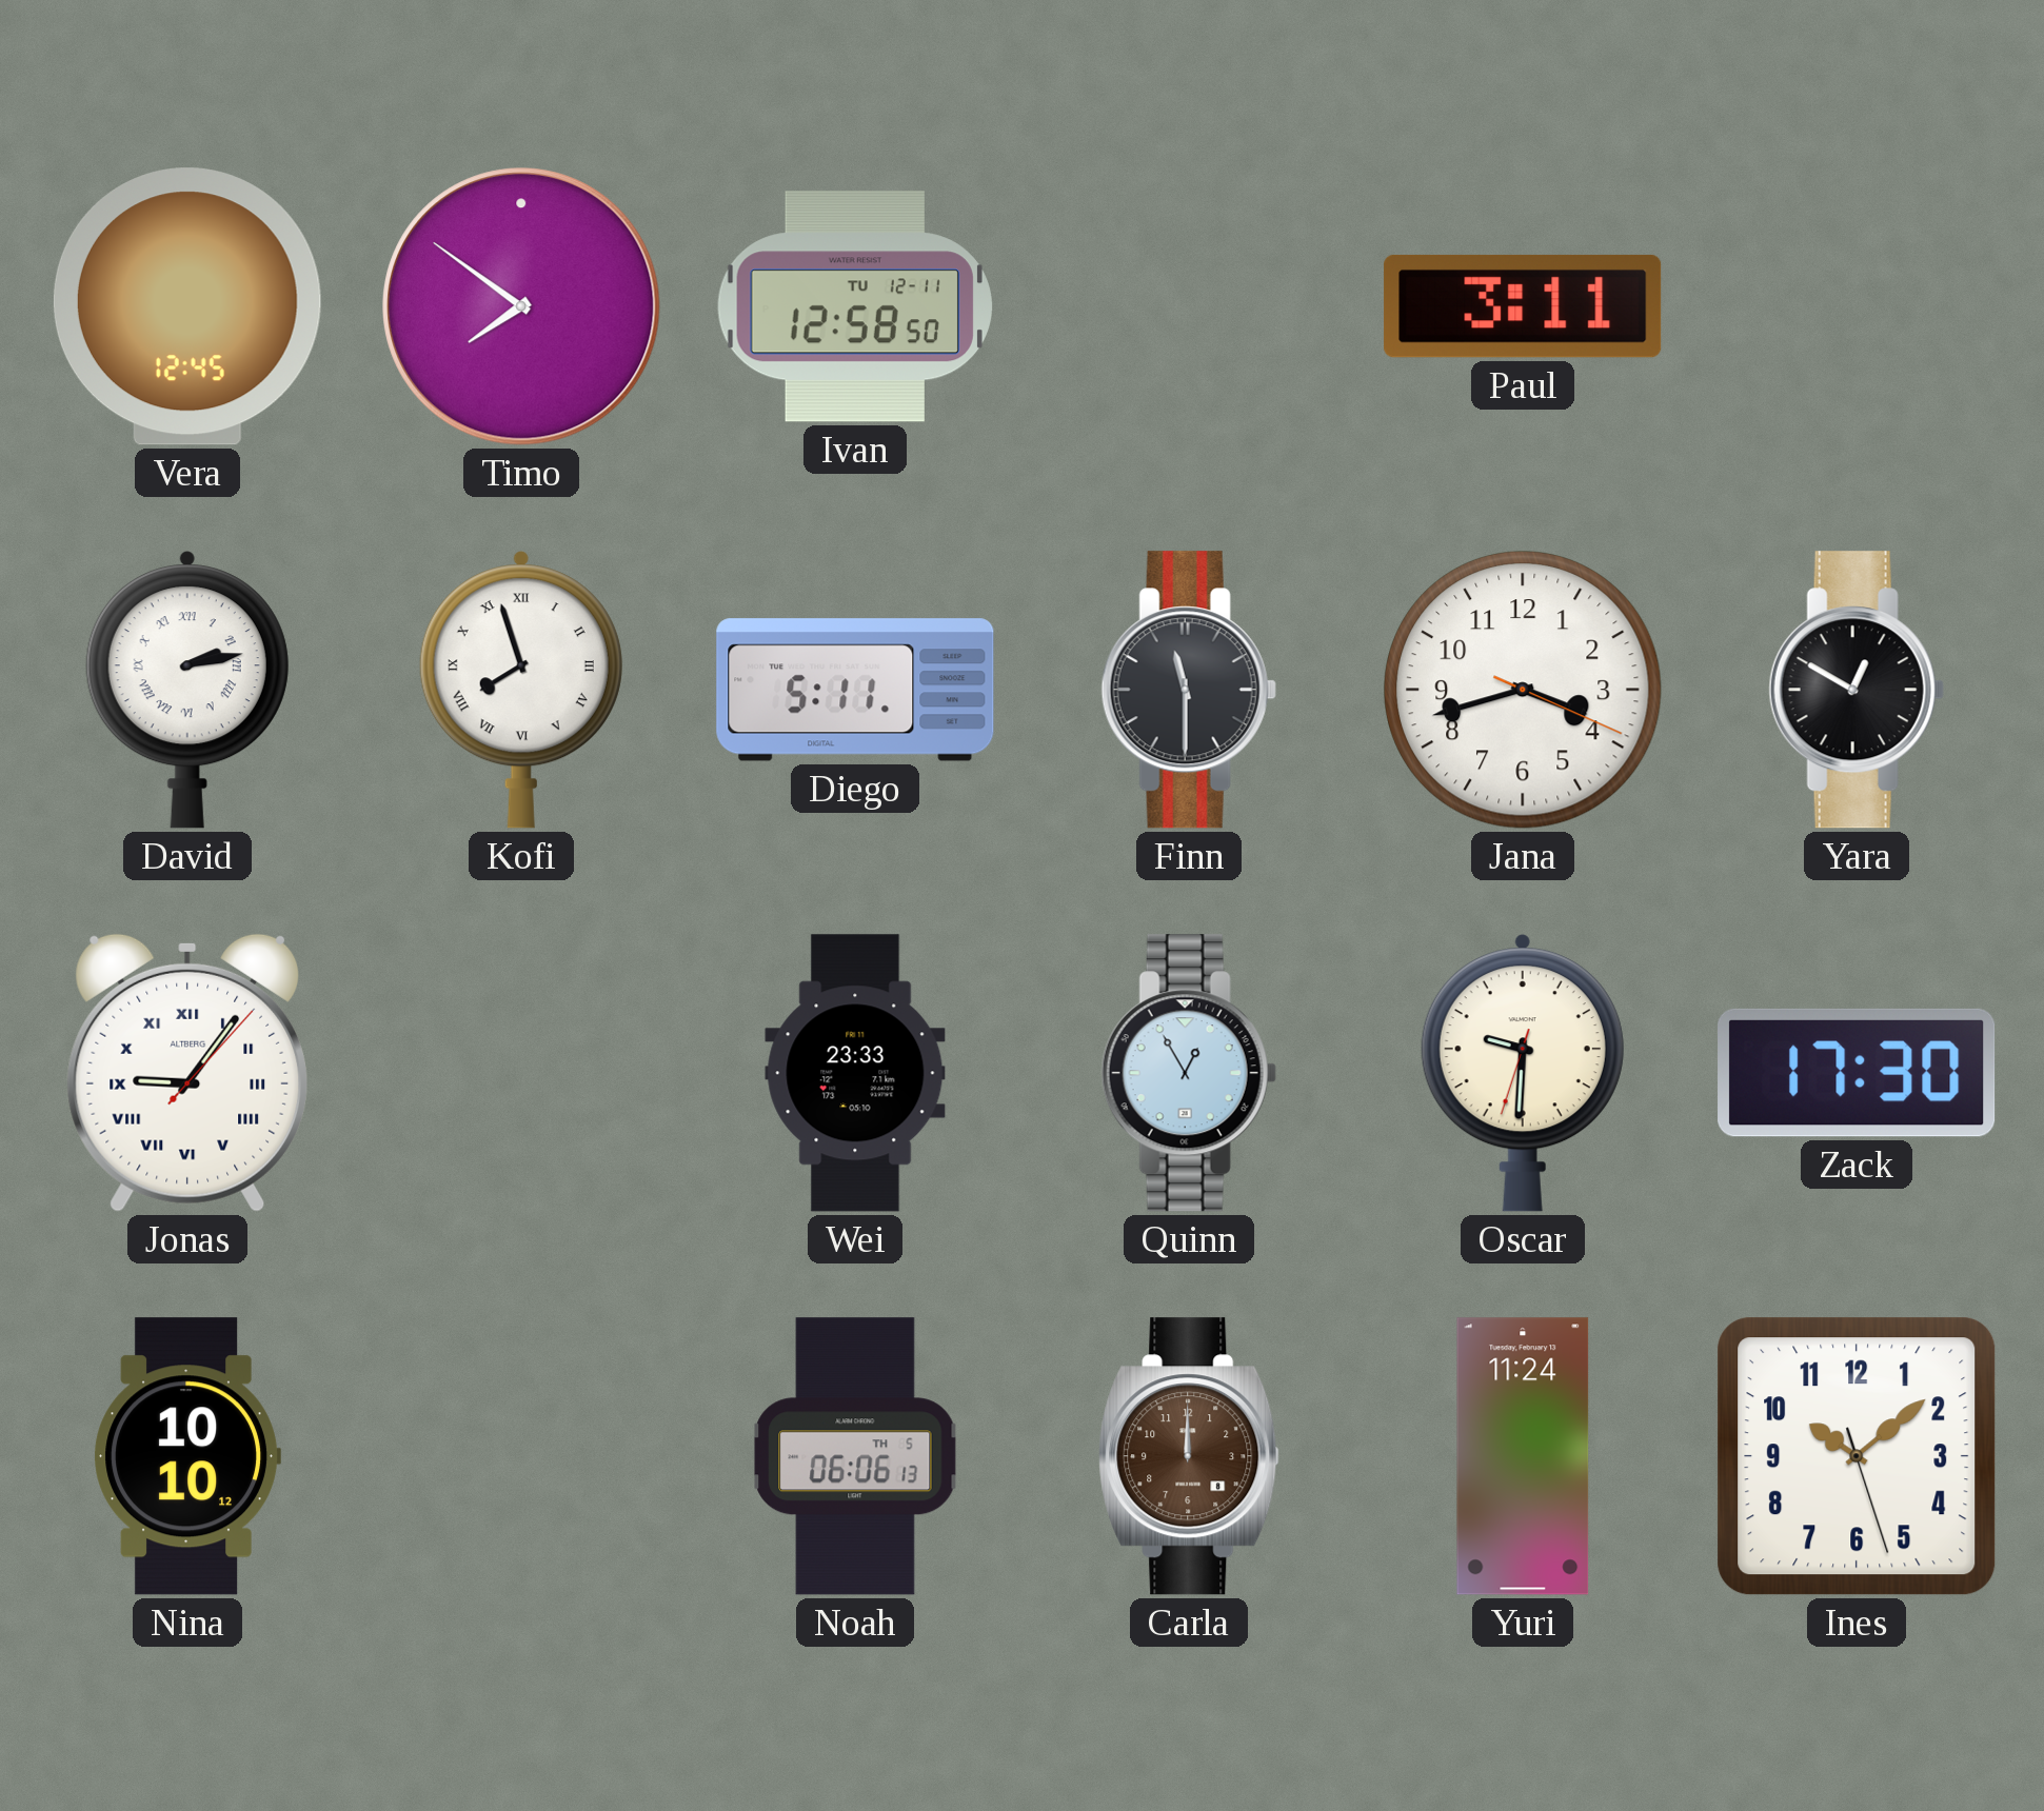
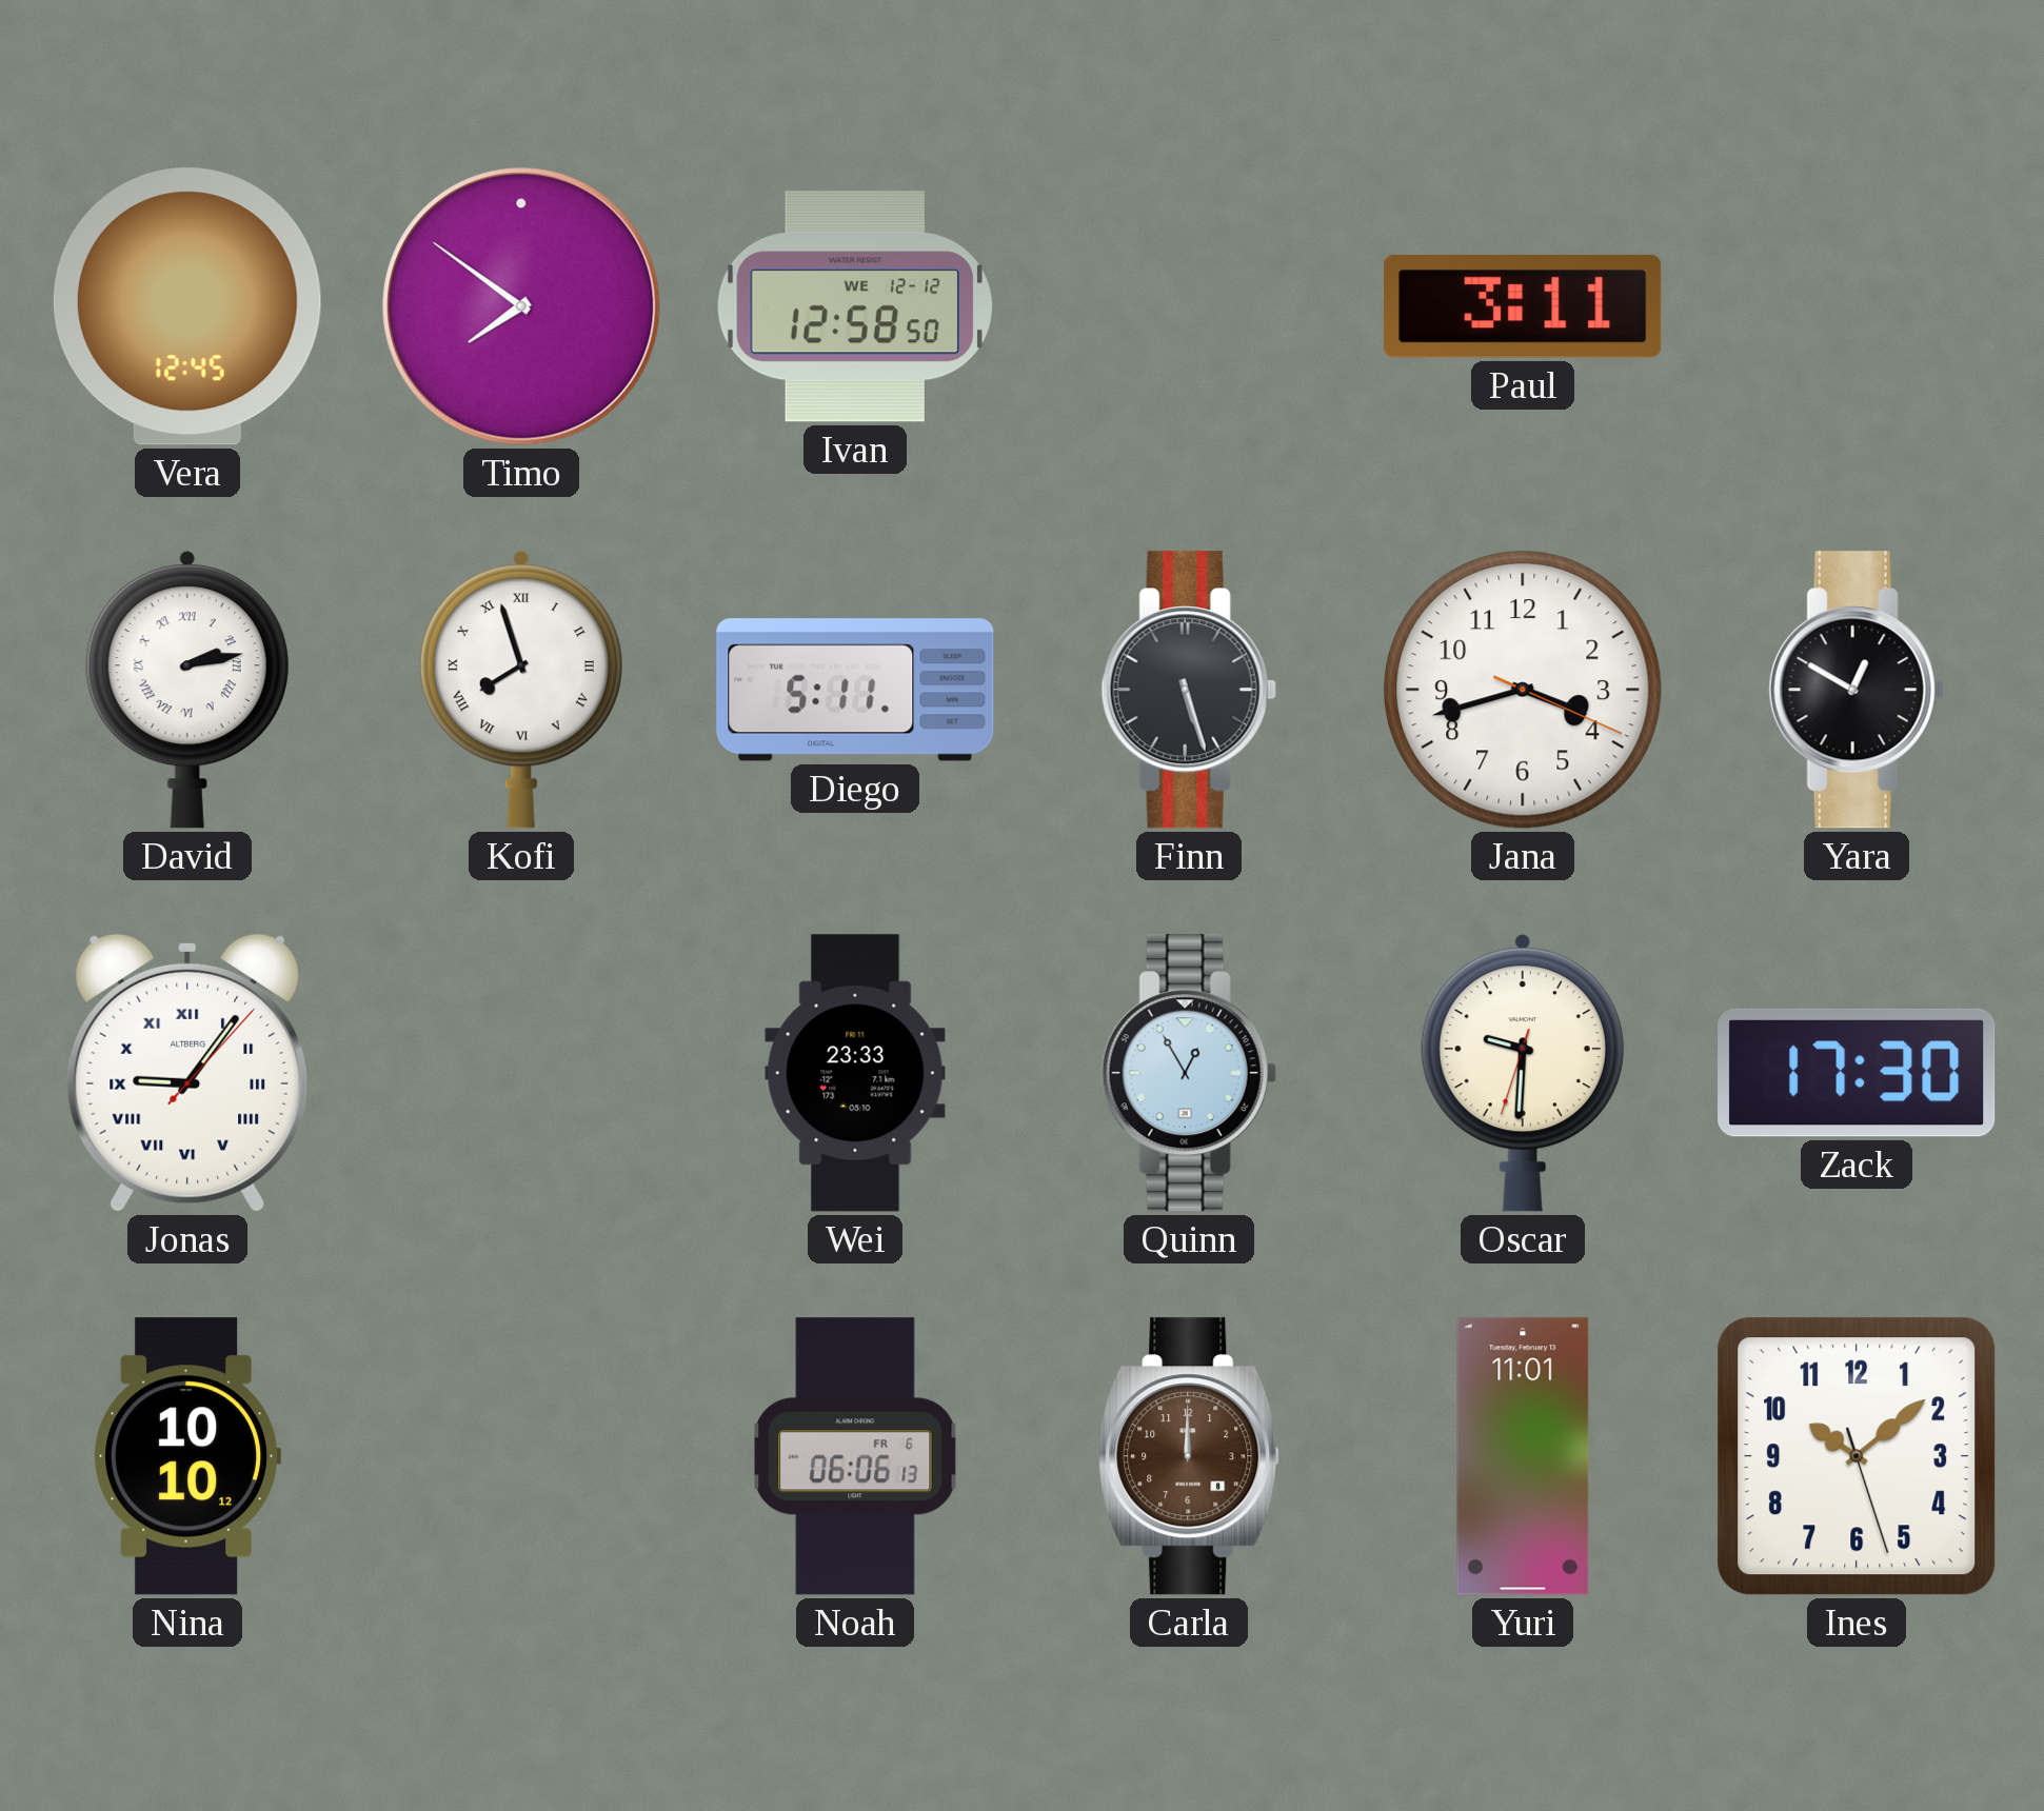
Ivan date: TU 12-11 -> WE 12-12 (855, 306)
Finn: 11:30 -> 5:27 (1189, 690)
Noah date: TH 5 -> FR 6 (855, 1456)
Yuri: 11:24 -> 11:01 (1523, 1456)
